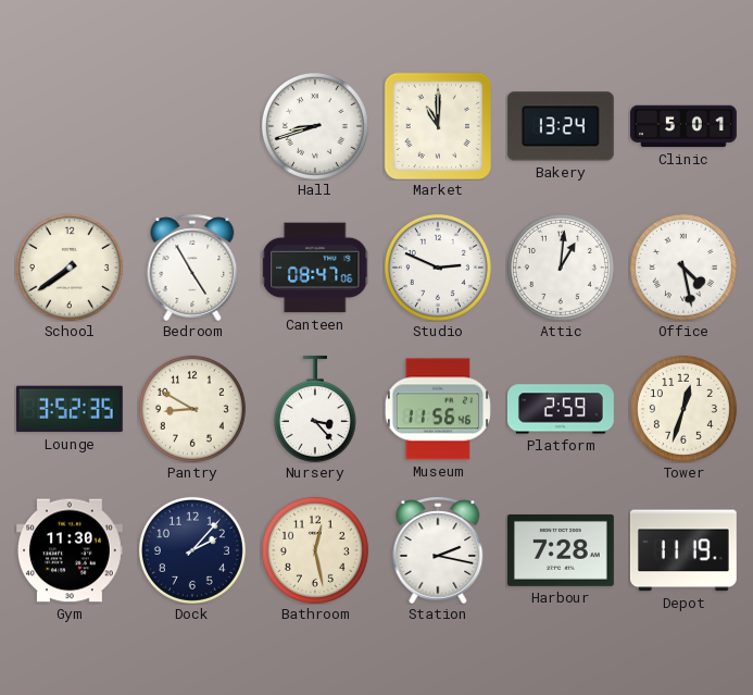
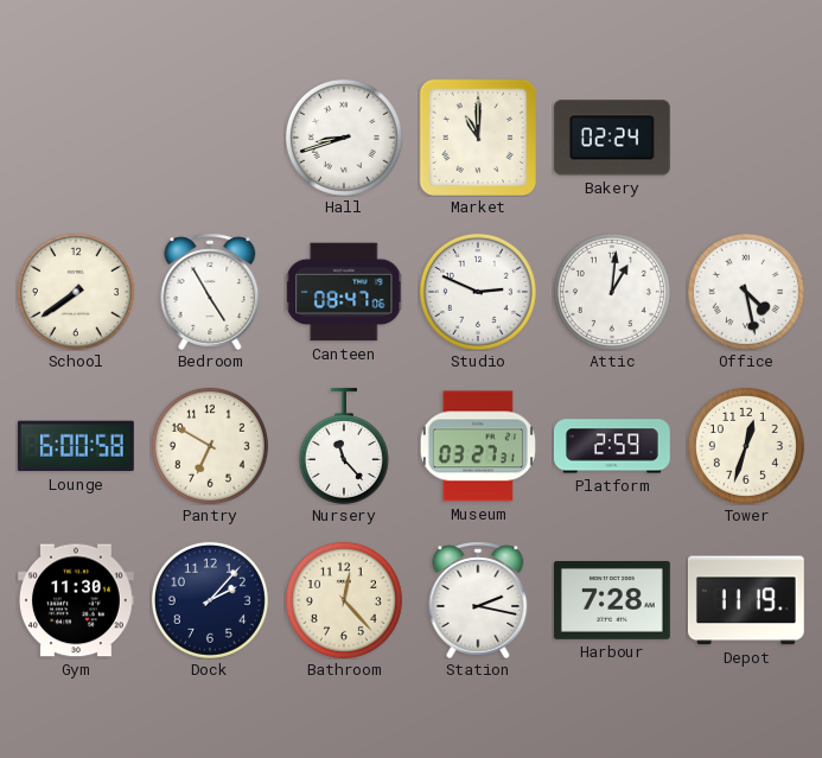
Bakery: 13:24 -> 02:24 (612, 138)
Clinic: 5:01 -> none (685, 126)
Lounge: 3:52 -> 6:00 (76, 446)
Pantry: 8:50 -> 6:50 (210, 446)
Nursery: 3:23 -> 11:23 (344, 446)
Museum: 11:56 -> 03:27 (478, 446)
Bathroom: 12:28 -> 12:23 (344, 600)
